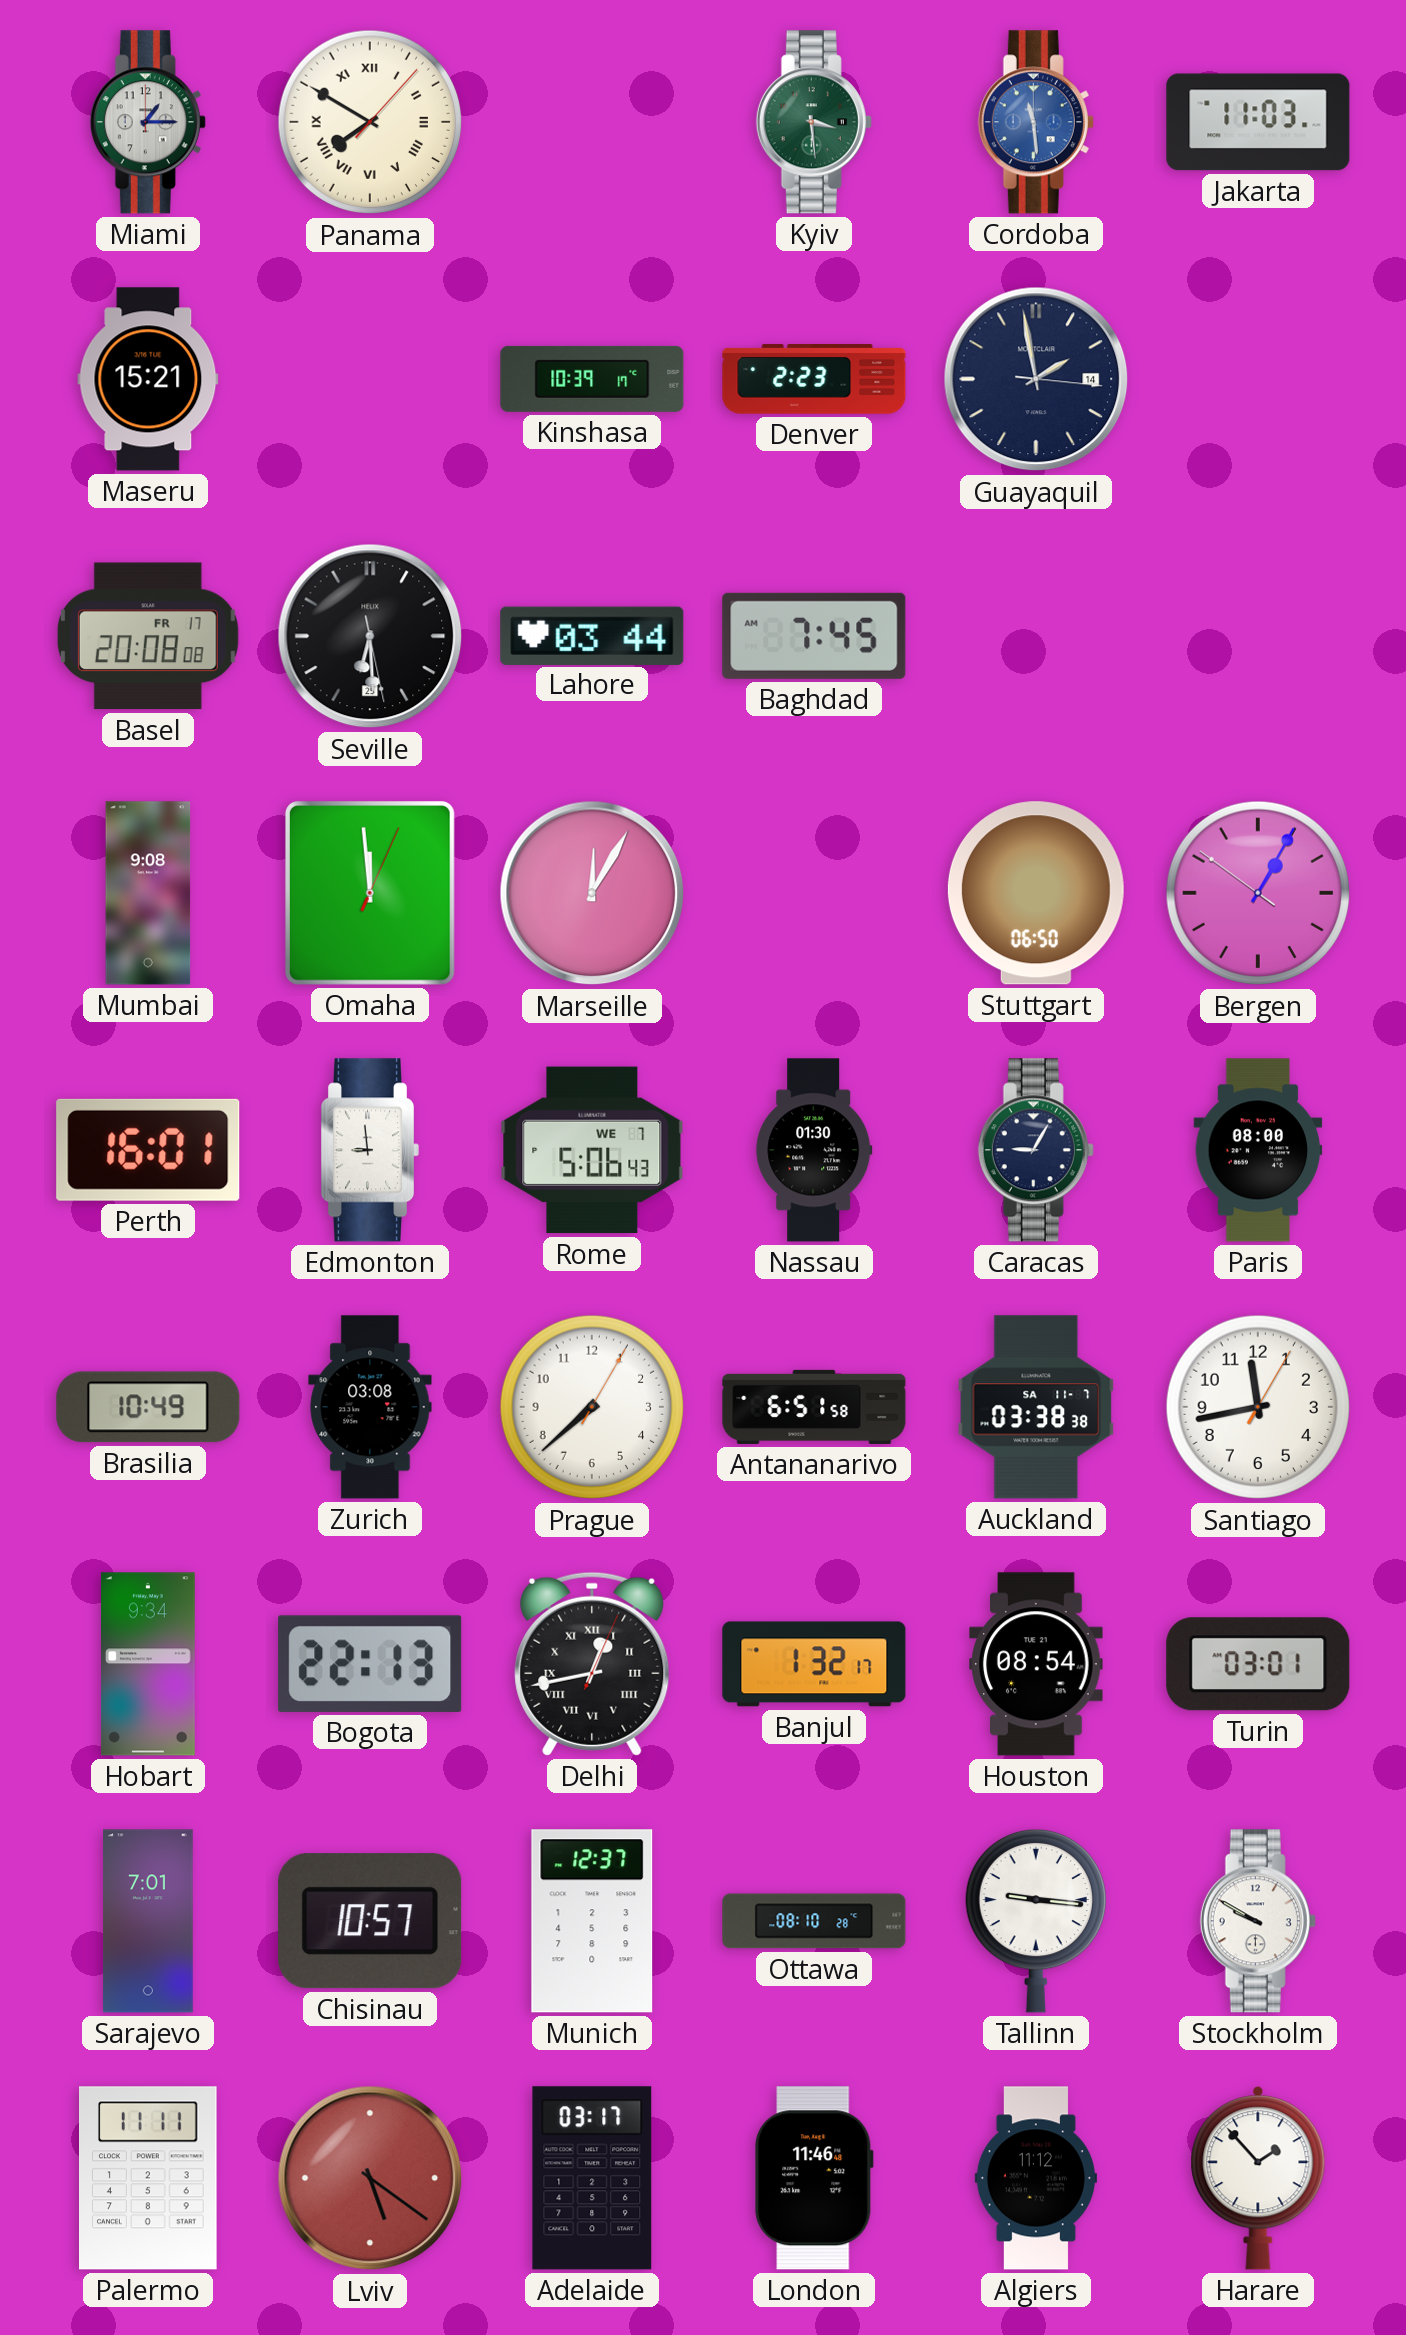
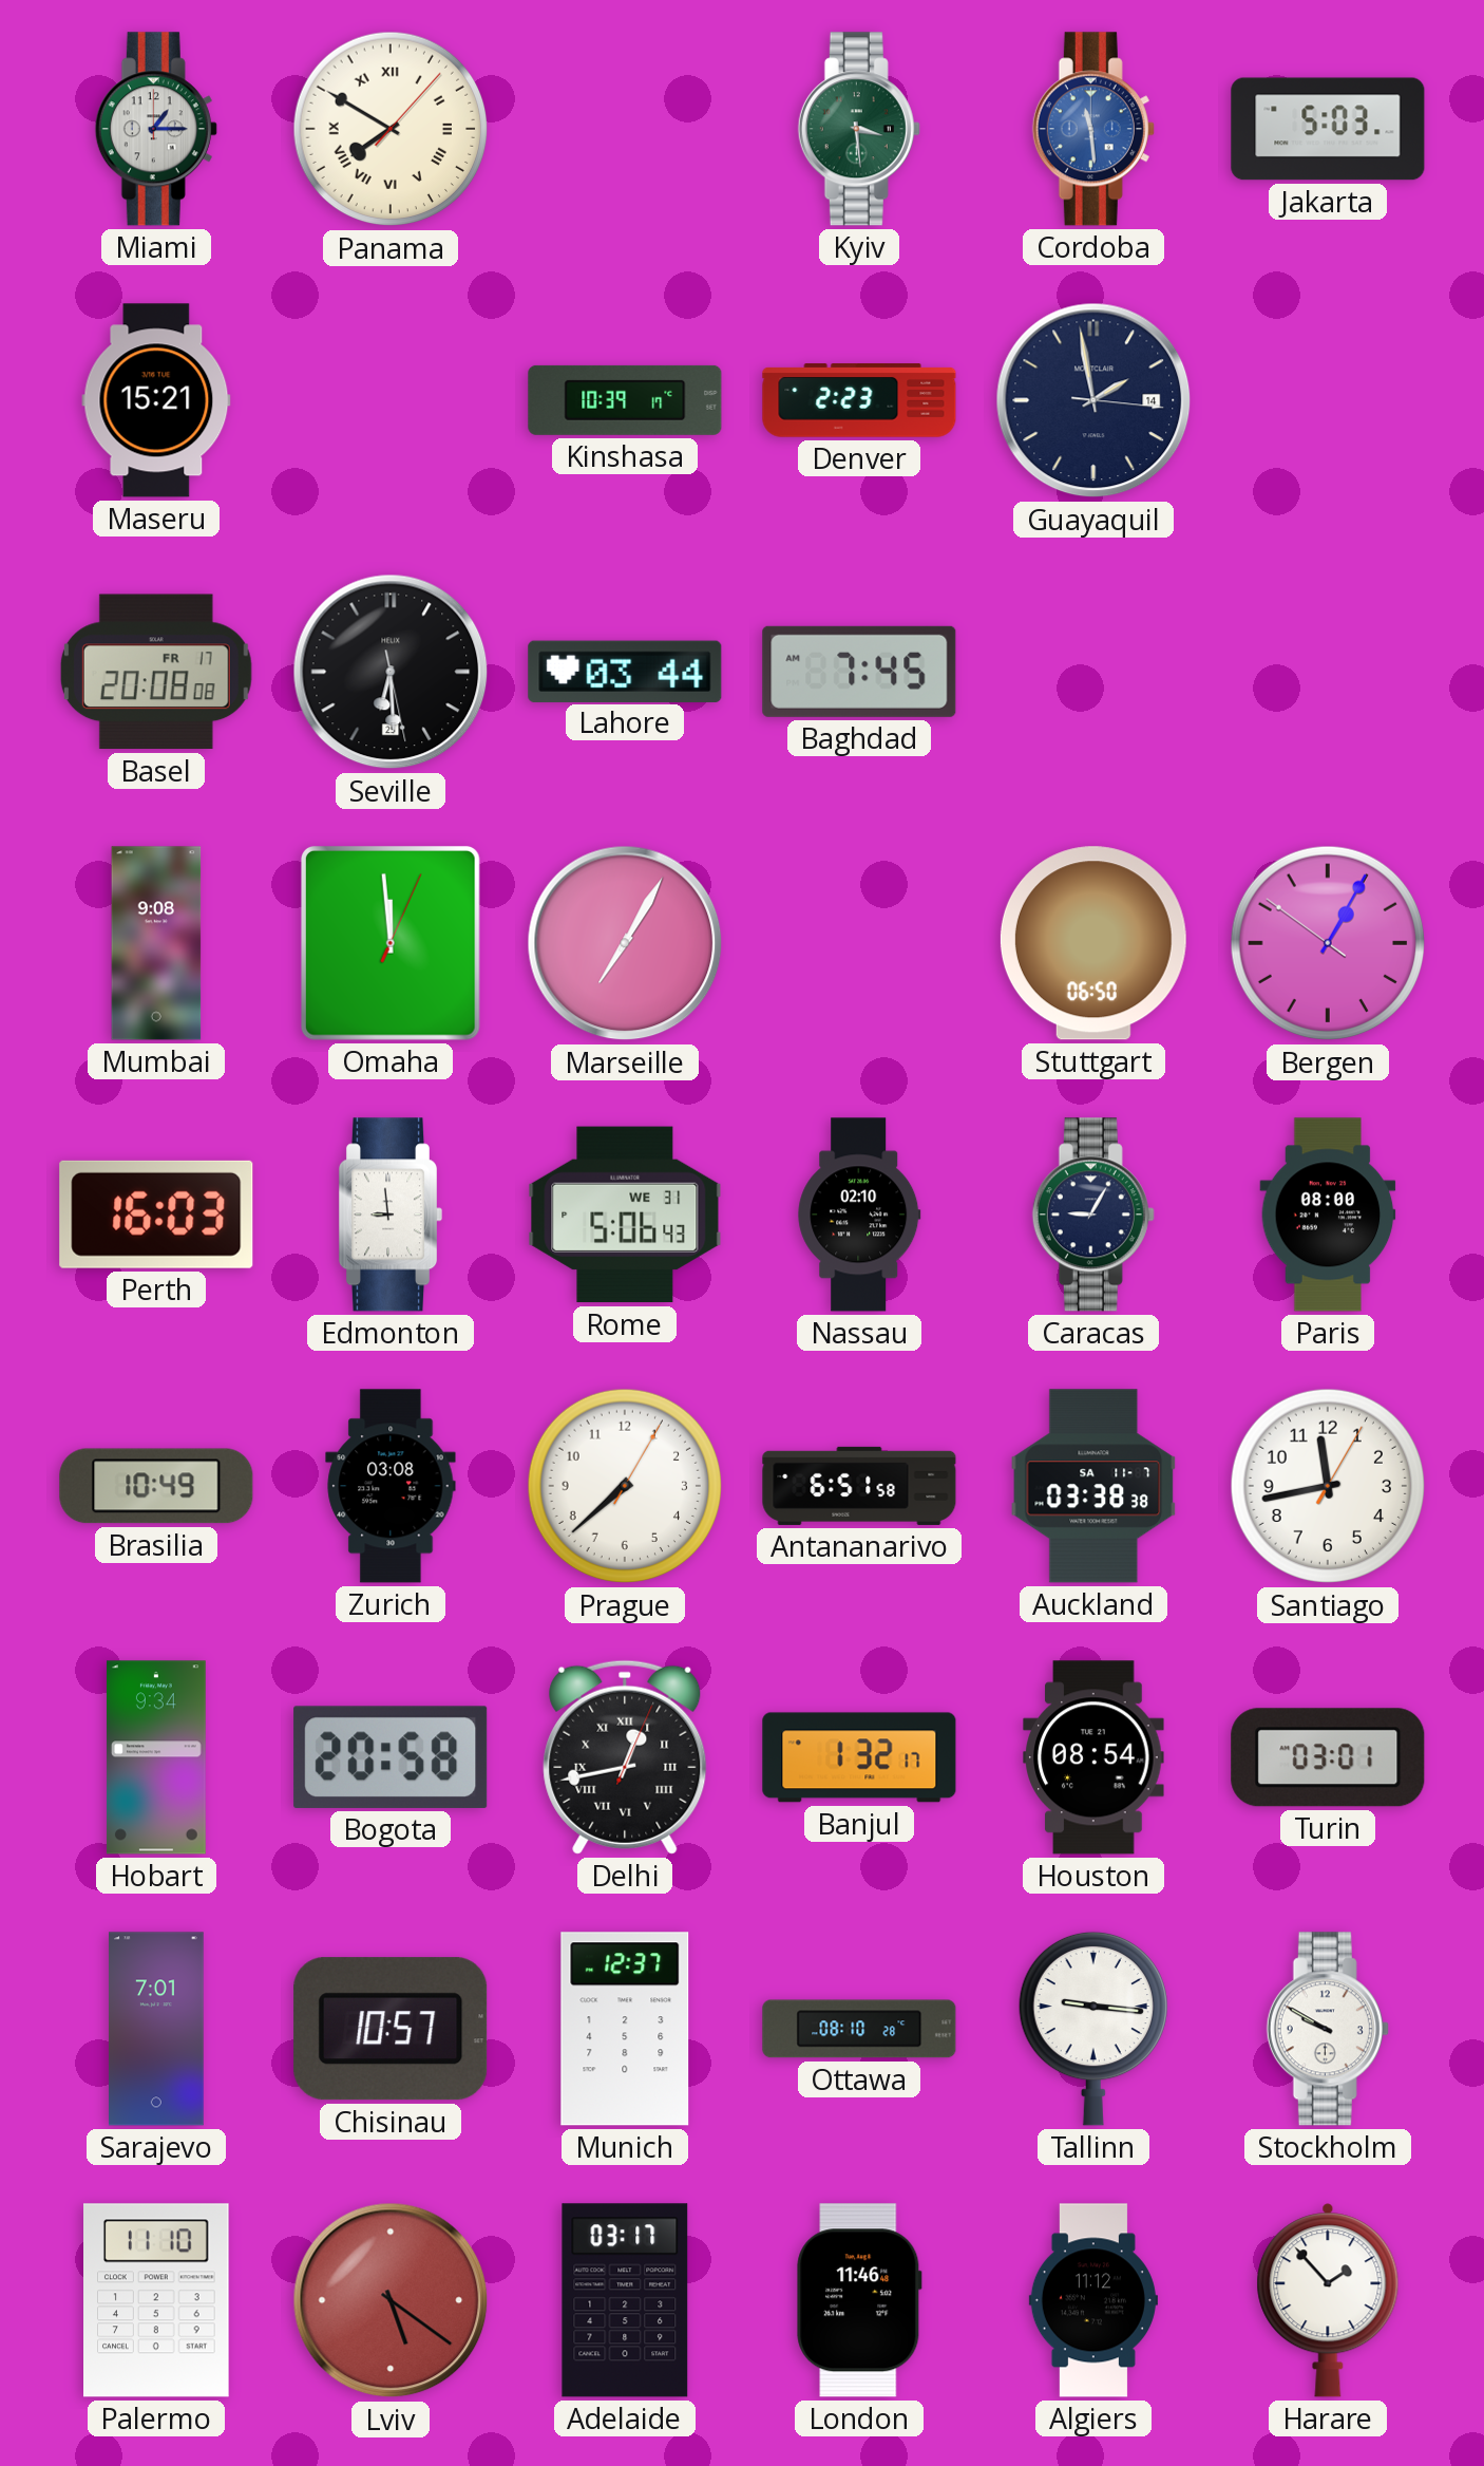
Jakarta: 11:03 -> 5:03 (1328, 129)
Marseille: 12:05 -> 7:05 (625, 943)
Perth: 16:01 -> 16:03 (156, 1215)
Rome date: WE 7 -> WE 31 (625, 1215)
Nassau: 01:30 -> 02:10 (859, 1215)
Bogota: 22:13 -> 20:58 (391, 1757)
Palermo: 11:11 -> 11:10 (157, 2300)
